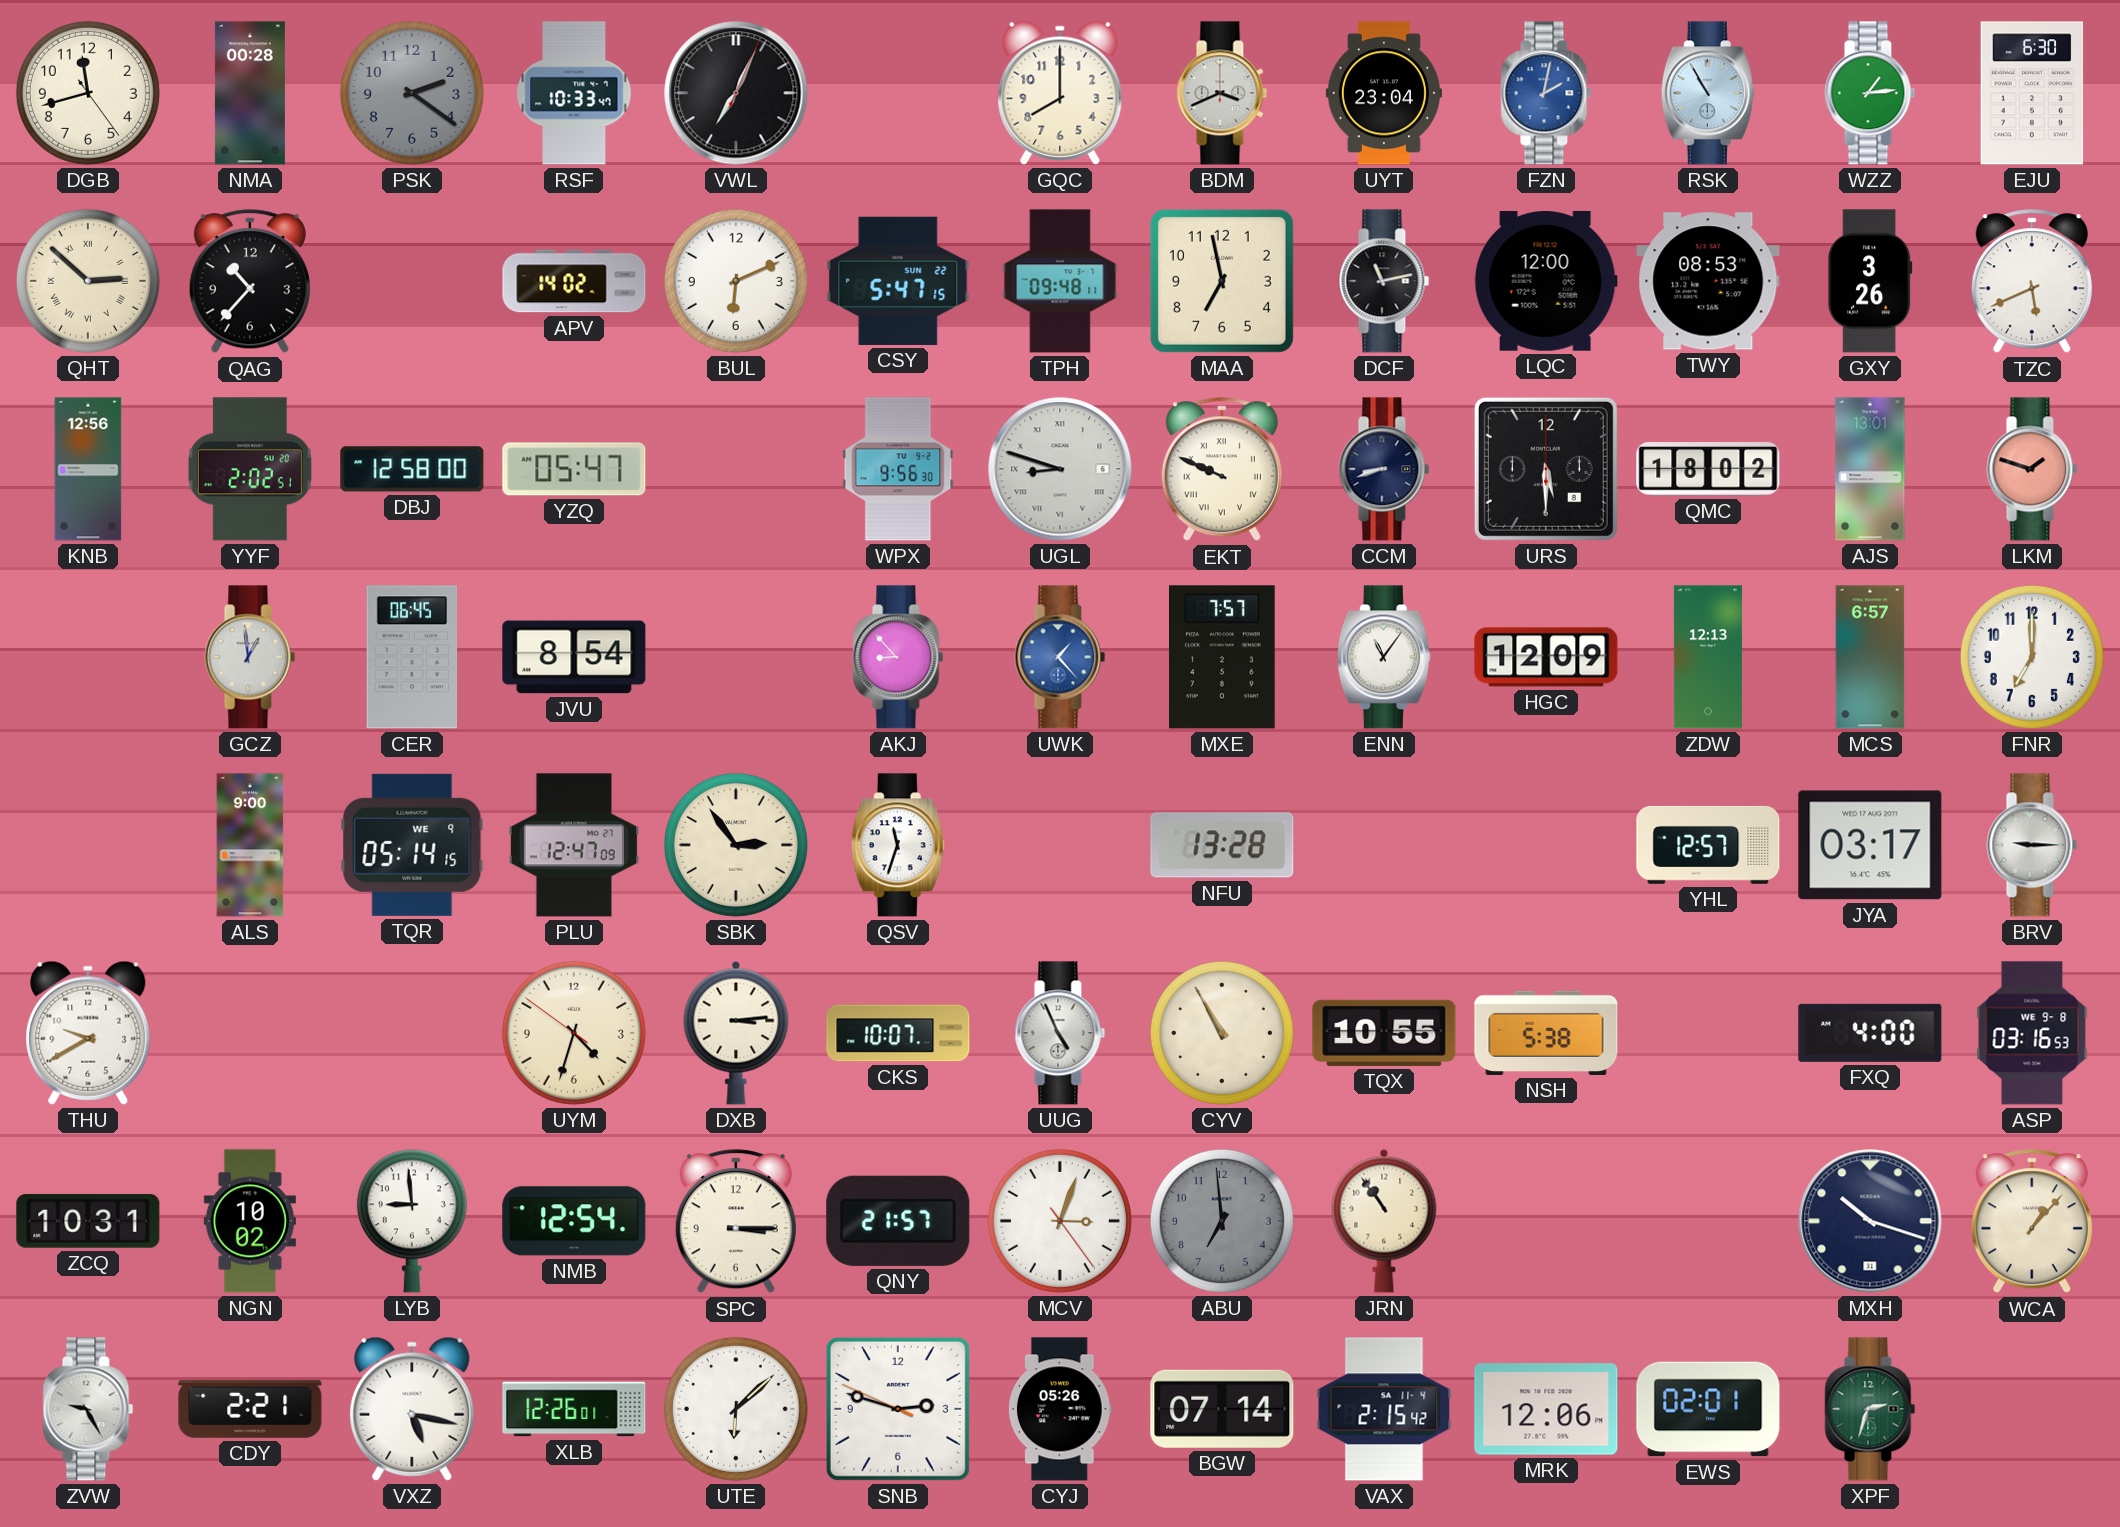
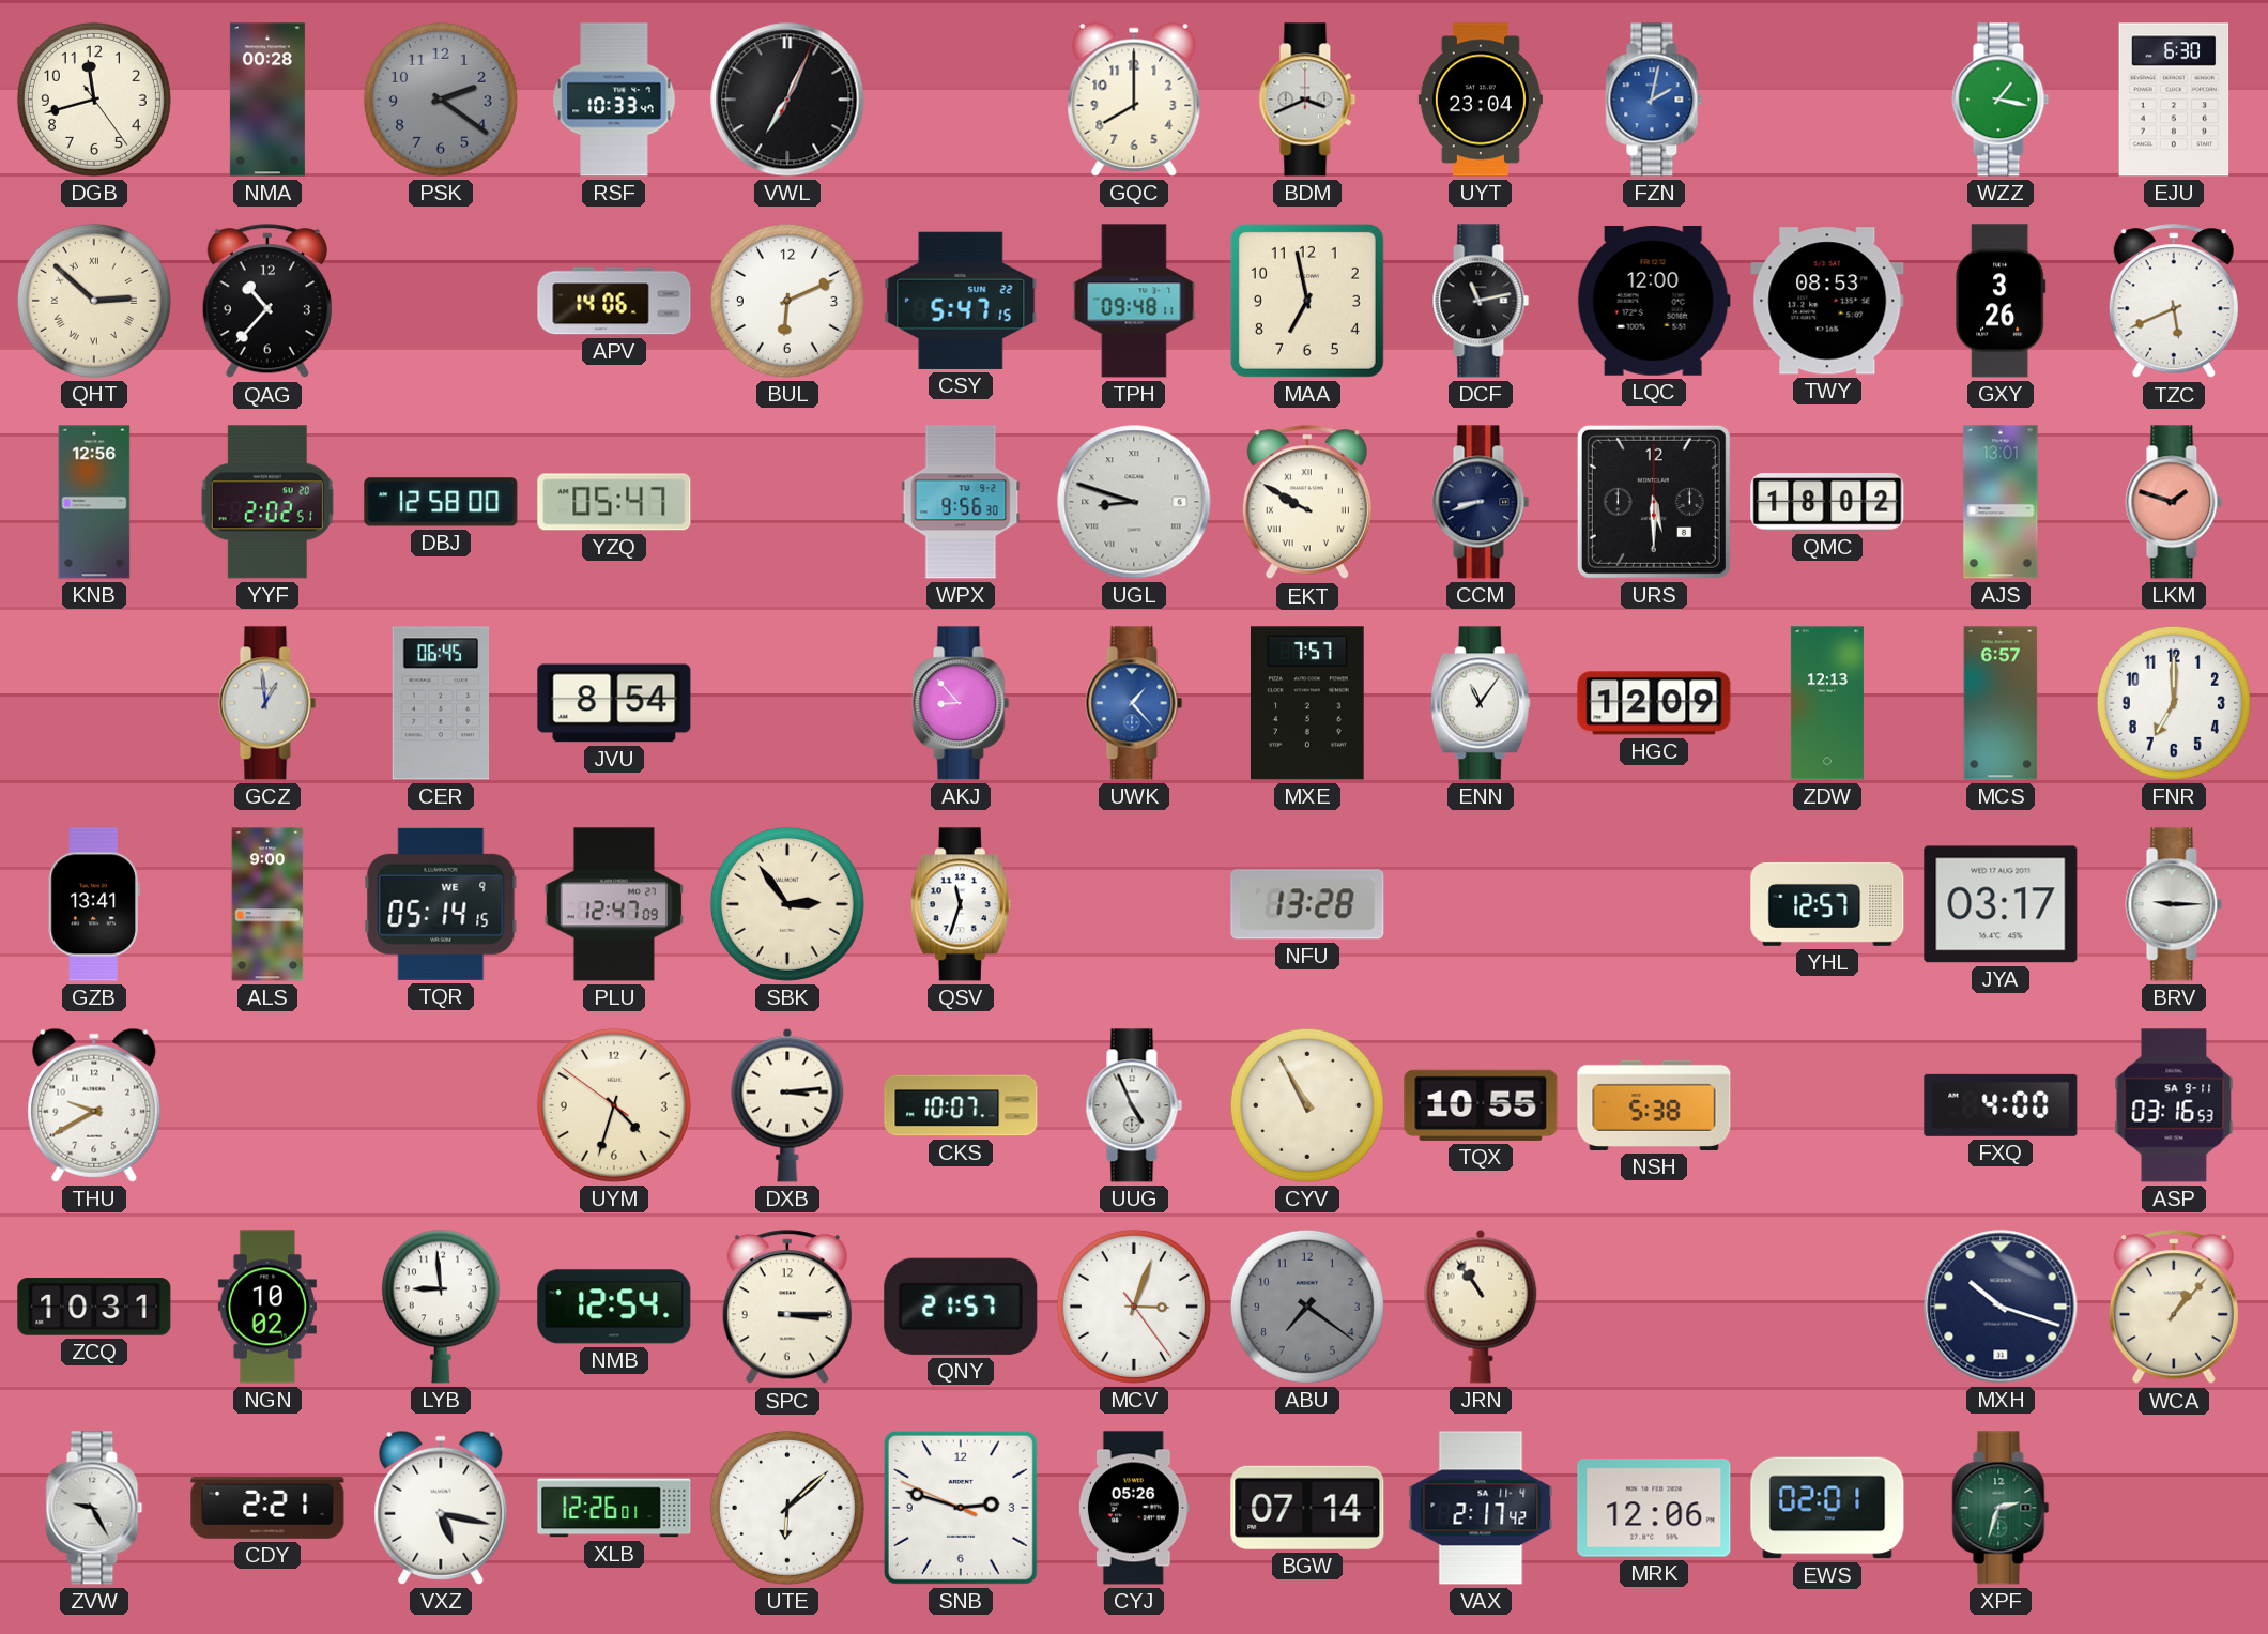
RSK: 10:55 -> none (1708, 93)
WZZ: 1:14 -> 1:17 (2001, 100)
APV: 14:02 -> 14:06 (614, 301)
EKT: 9:49 -> 9:50 (1307, 503)
GZB: none -> 13:41 (94, 904)
ASP date: WE 9-8 -> SA 9-11 (2174, 1105)
ABU: 6:59 -> 7:21 (1307, 1307)
VAX: 2:15 -> 2:17 (1481, 1508)
